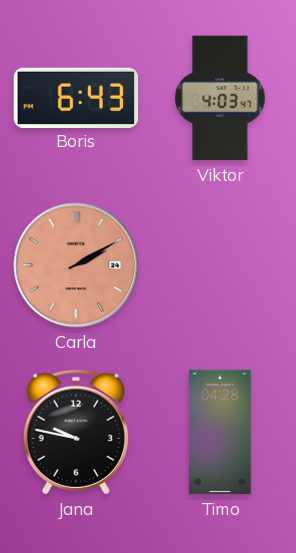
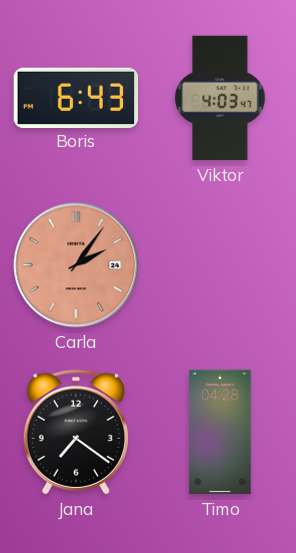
Carla: 2:10 -> 2:06 (76, 265)
Jana: 9:47 -> 7:21 (76, 432)
